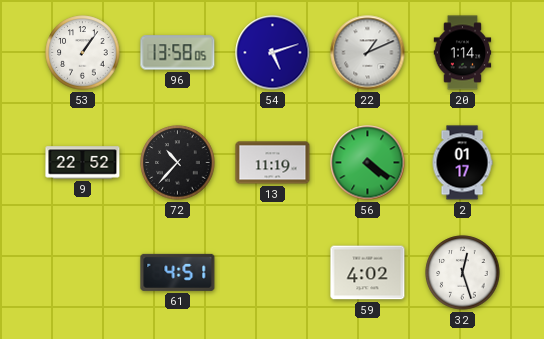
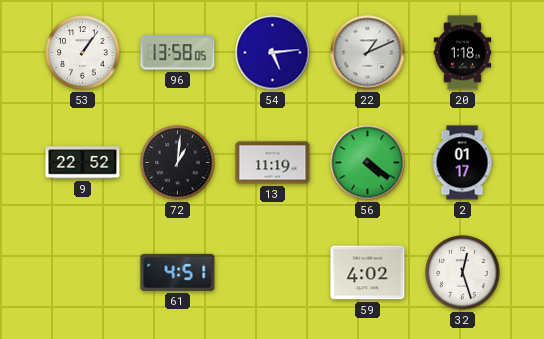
54: 5:12 -> 5:14 (273, 53)
20: 1:14 -> 1:18 (463, 53)
72: 10:37 -> 1:01 (178, 163)
